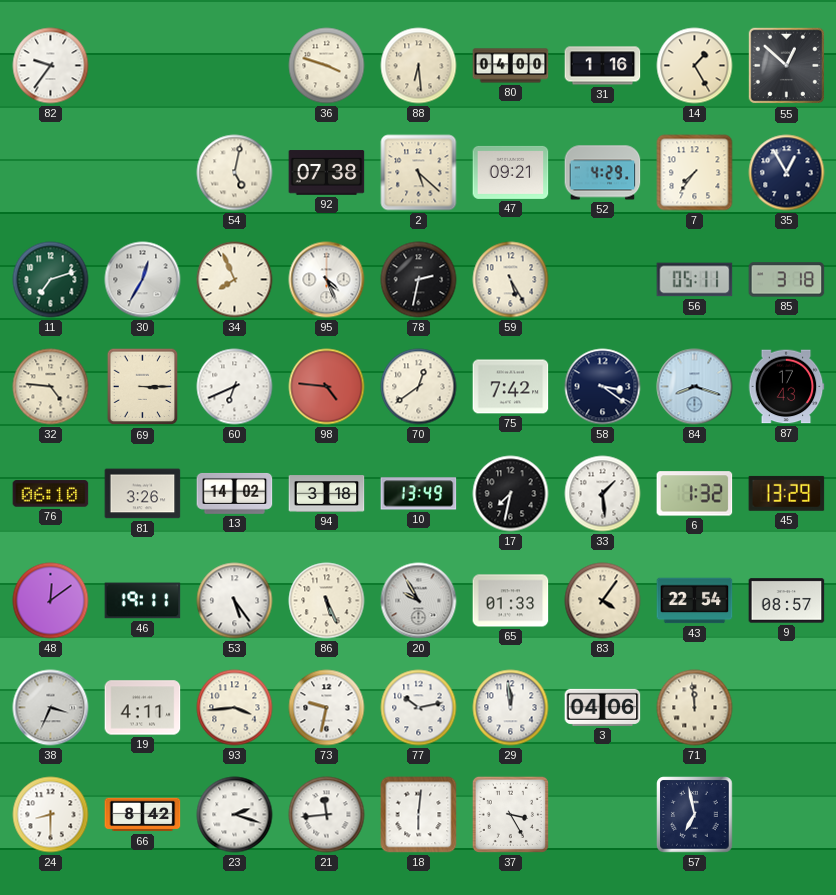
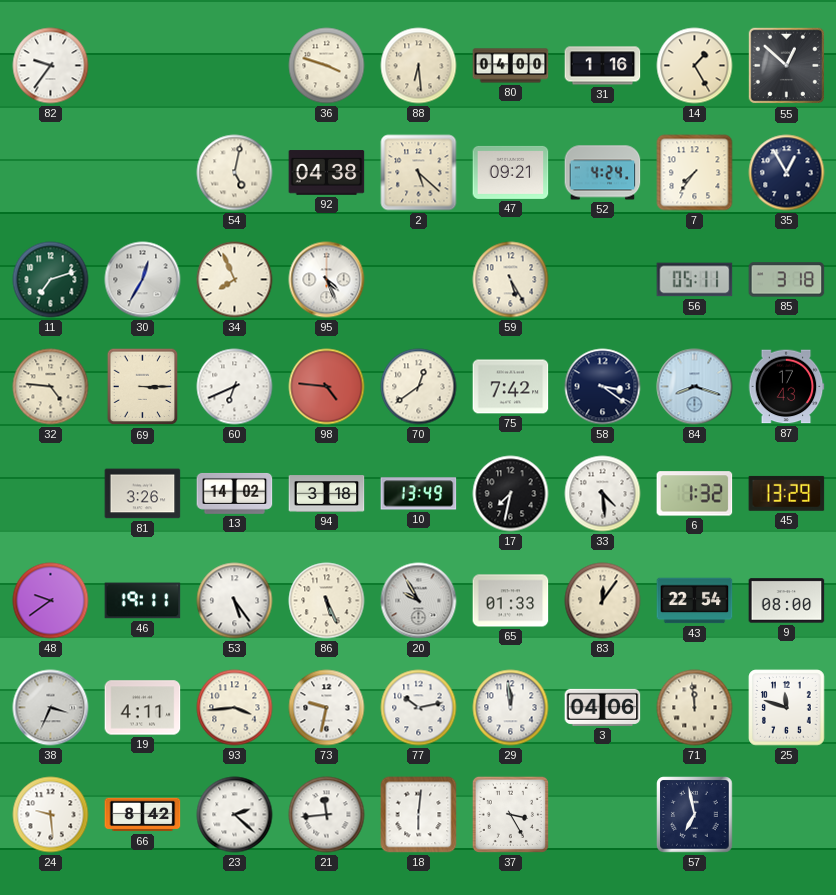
92: 07:38 -> 04:38 (327, 173)
52: 4:29 -> 4:24 (603, 173)
78: 2:32 -> none (419, 280)
76: 06:10 -> none (51, 494)
33: 1:29 -> 4:29 (603, 494)
48: 12:09 -> 9:39 (51, 601)
83: 4:06 -> 12:06 (603, 601)
9: 08:57 -> 08:00 (787, 601)
25: none -> 11:48 (787, 708)
24: 8:30 -> 9:29 (51, 815)
23: 2:18 -> 2:22 (235, 815)
